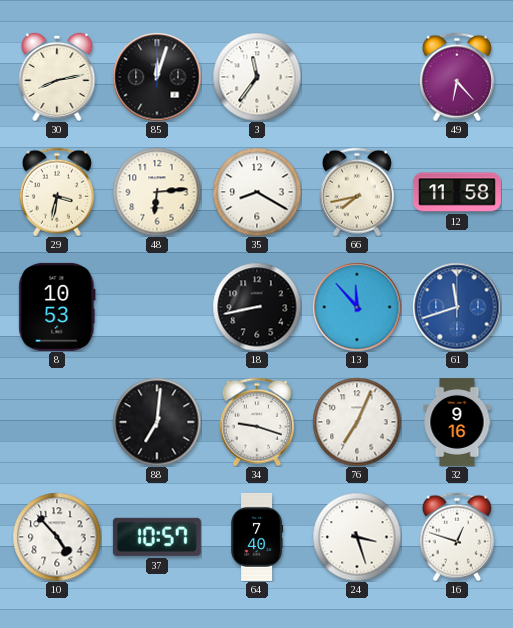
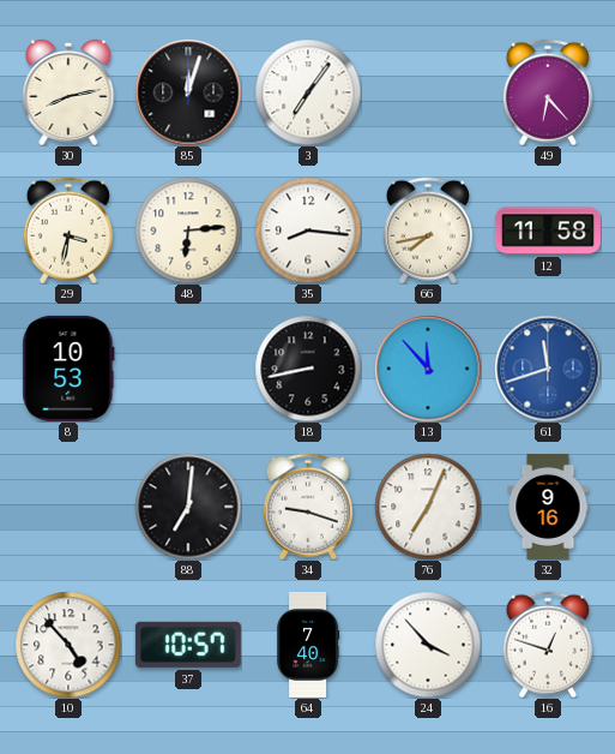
3: 11:36 -> 7:06 (308, 92)
35: 8:20 -> 8:16 (308, 231)
24: 3:27 -> 3:53 (428, 645)
